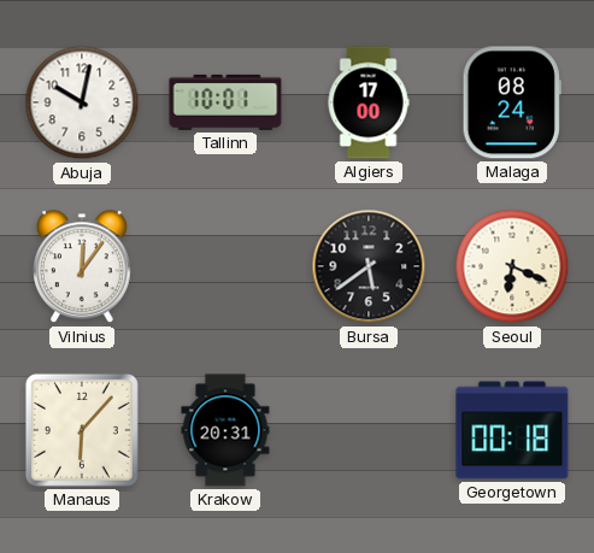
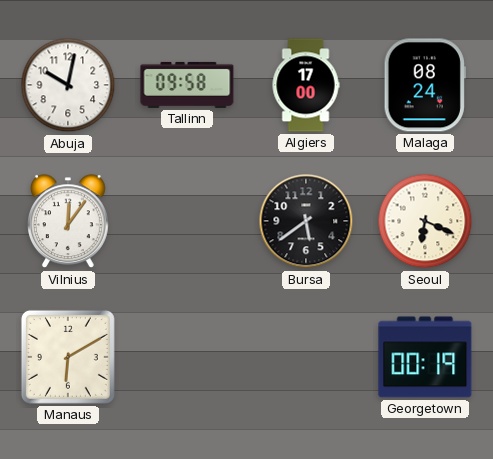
Tallinn: 10:01 -> 09:58 (187, 85)
Manaus: 6:07 -> 6:10 (68, 357)
Krakow: 20:31 -> none (225, 430)
Georgetown: 00:18 -> 00:19 (425, 357)
